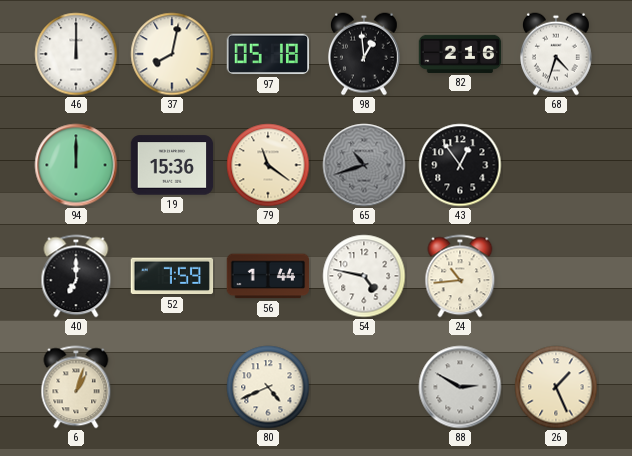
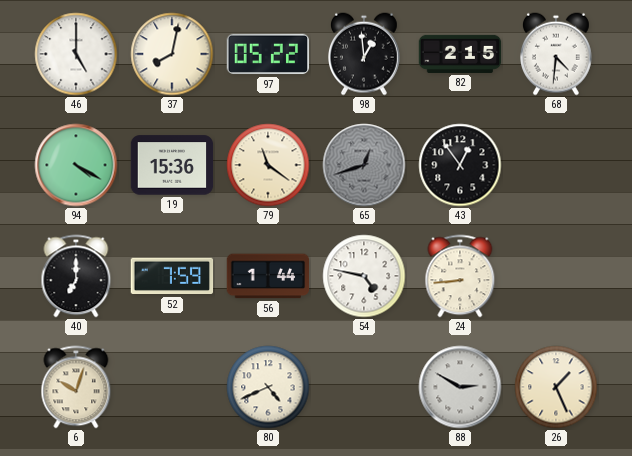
46: 12:00 -> 5:00 (76, 54)
97: 05:18 -> 05:22 (268, 54)
82: 2:16 -> 2:15 (460, 54)
68: 4:33 -> 4:31 (557, 54)
94: 12:00 -> 4:20 (76, 165)
65: 10:42 -> 12:42 (364, 165)
24: 10:44 -> 8:44 (460, 276)
6: 1:03 -> 10:03 (76, 387)
